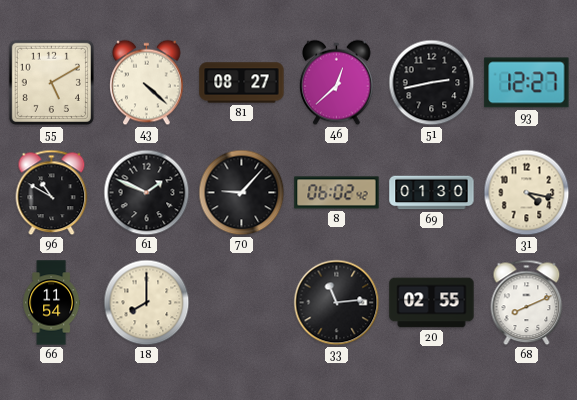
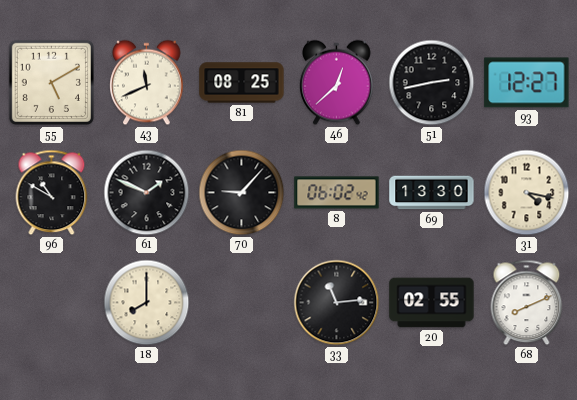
43: 4:22 -> 11:41 (147, 83)
81: 08:27 -> 08:25 (242, 83)
69: 01:30 -> 13:30 (432, 193)
66: 11:54 -> none (52, 303)
